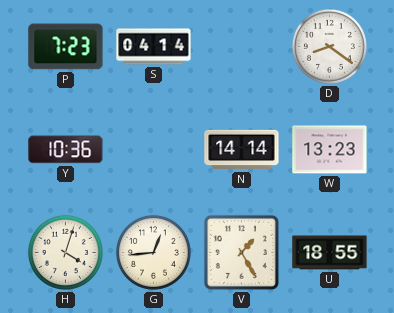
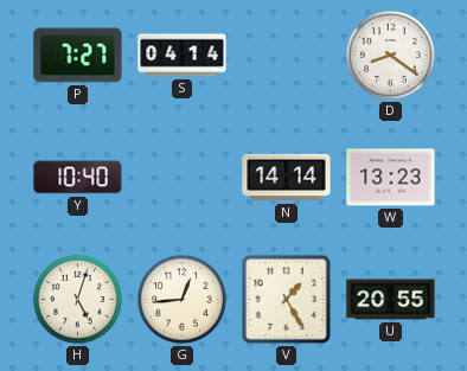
P: 7:23 -> 7:27 (78, 56)
Y: 10:36 -> 10:40 (78, 178)
H: 4:03 -> 5:03 (77, 299)
U: 18:55 -> 20:55 (391, 300)
